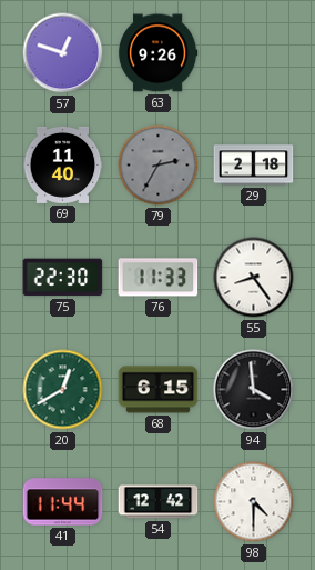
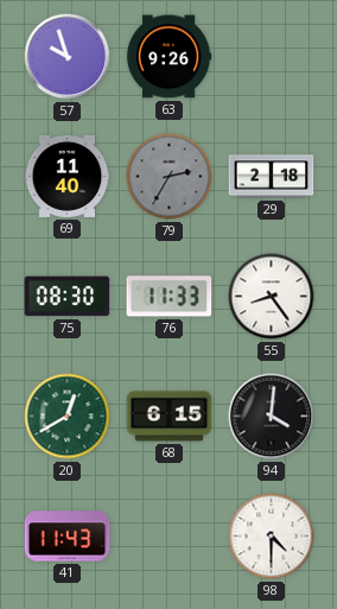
57: 12:48 -> 9:57 (68, 57)
75: 22:30 -> 08:30 (68, 297)
94: 3:59 -> 4:01 (272, 417)
41: 11:44 -> 11:43 (68, 537)
54: 12:42 -> none (159, 502)
